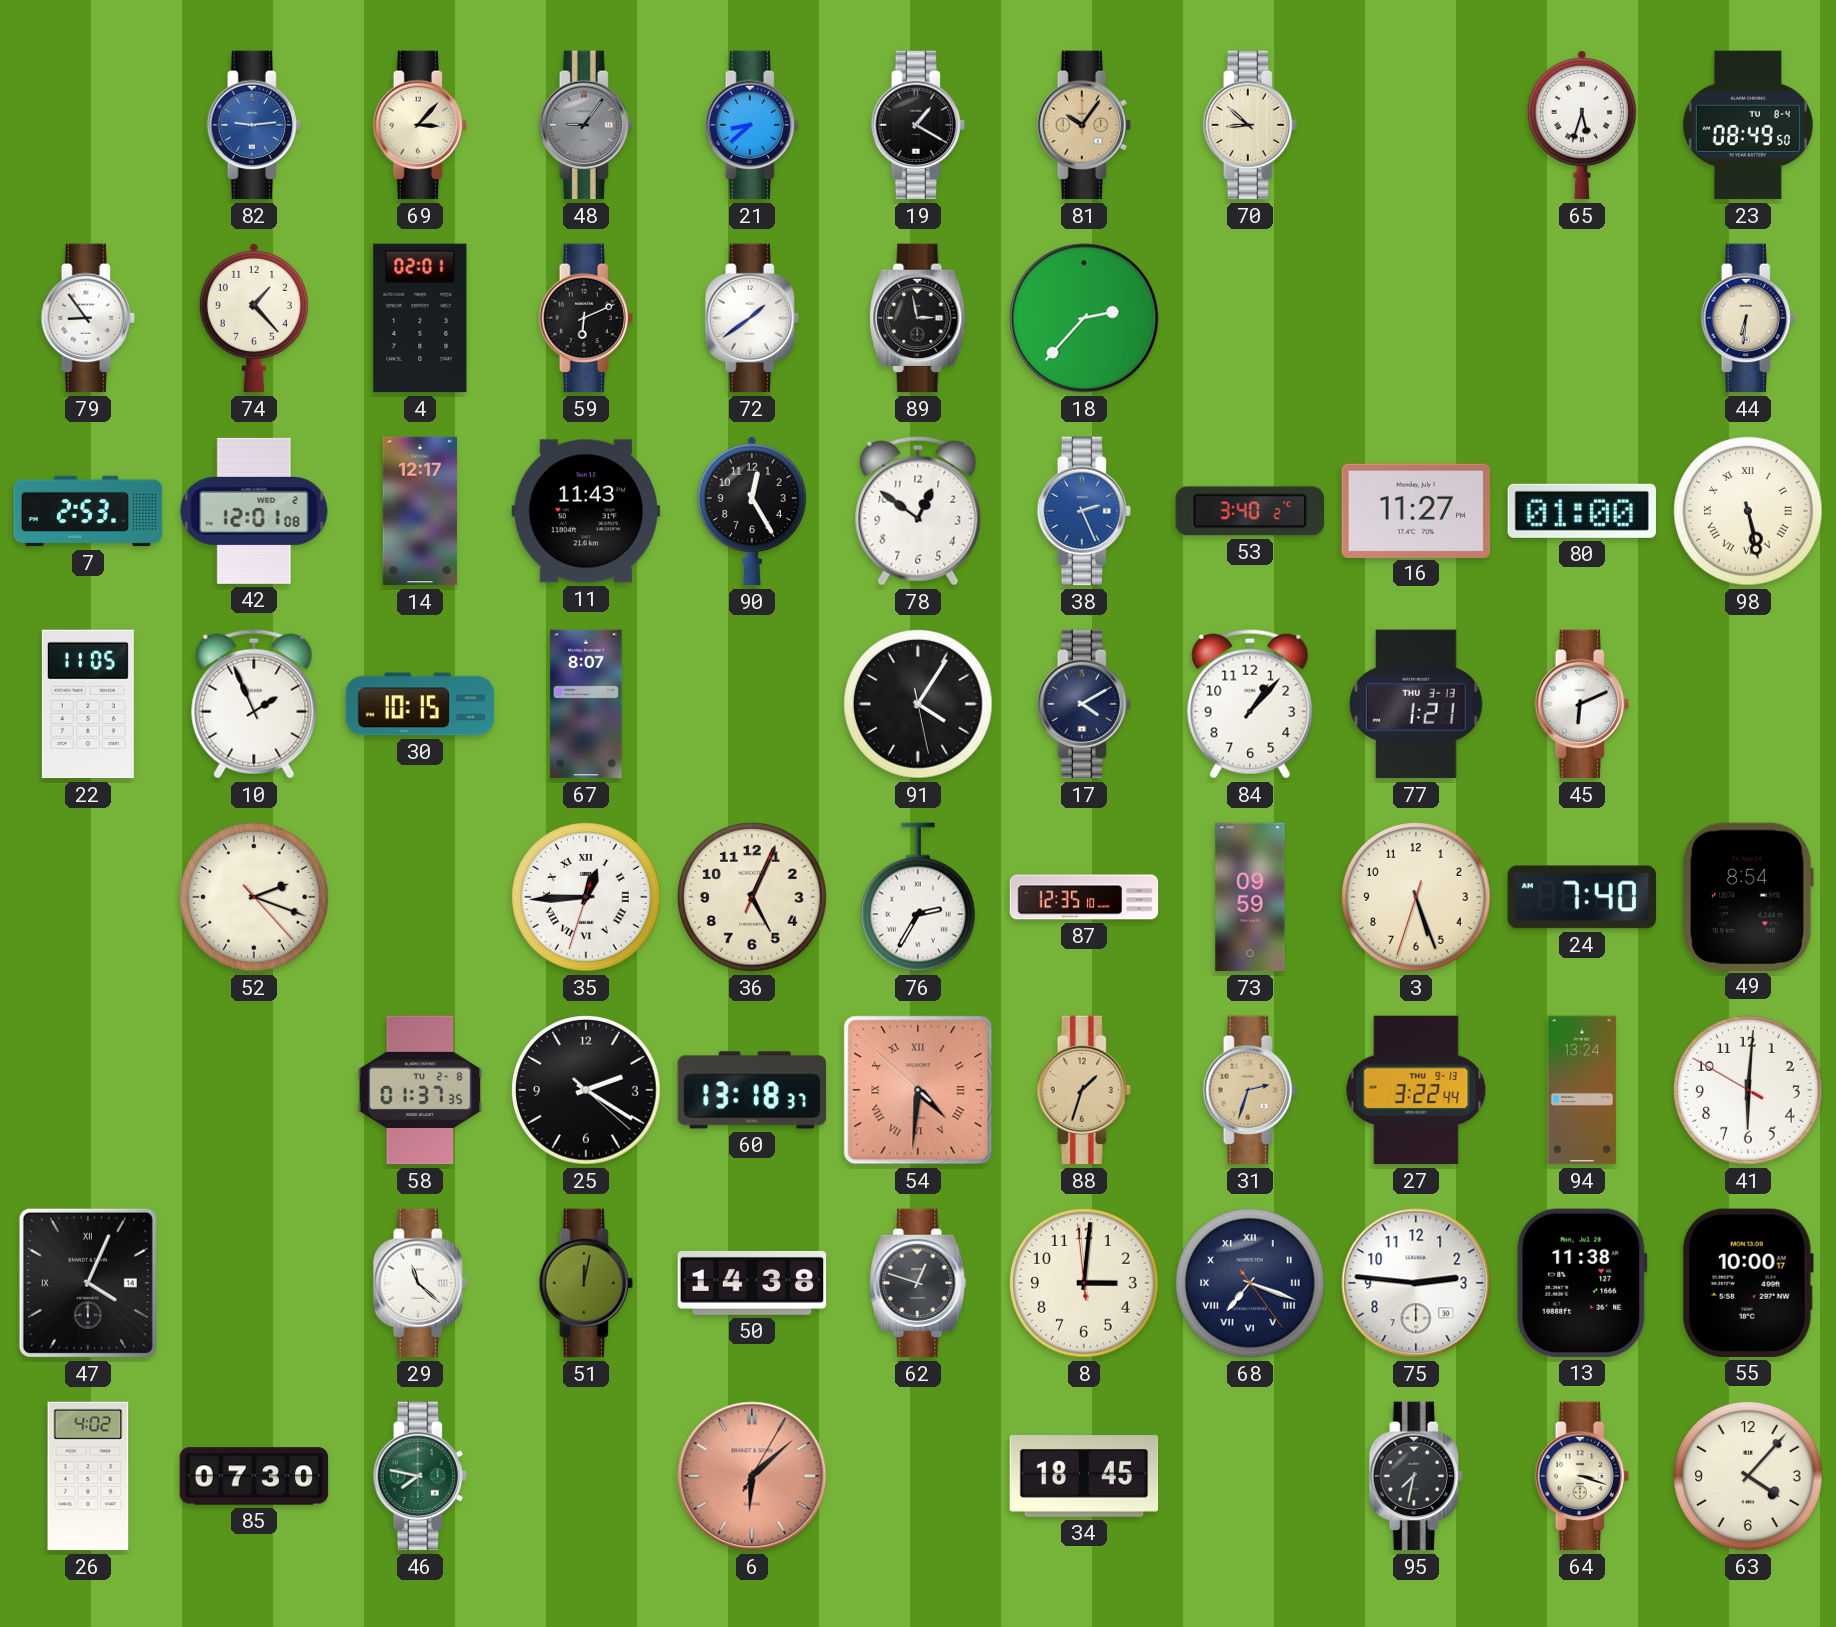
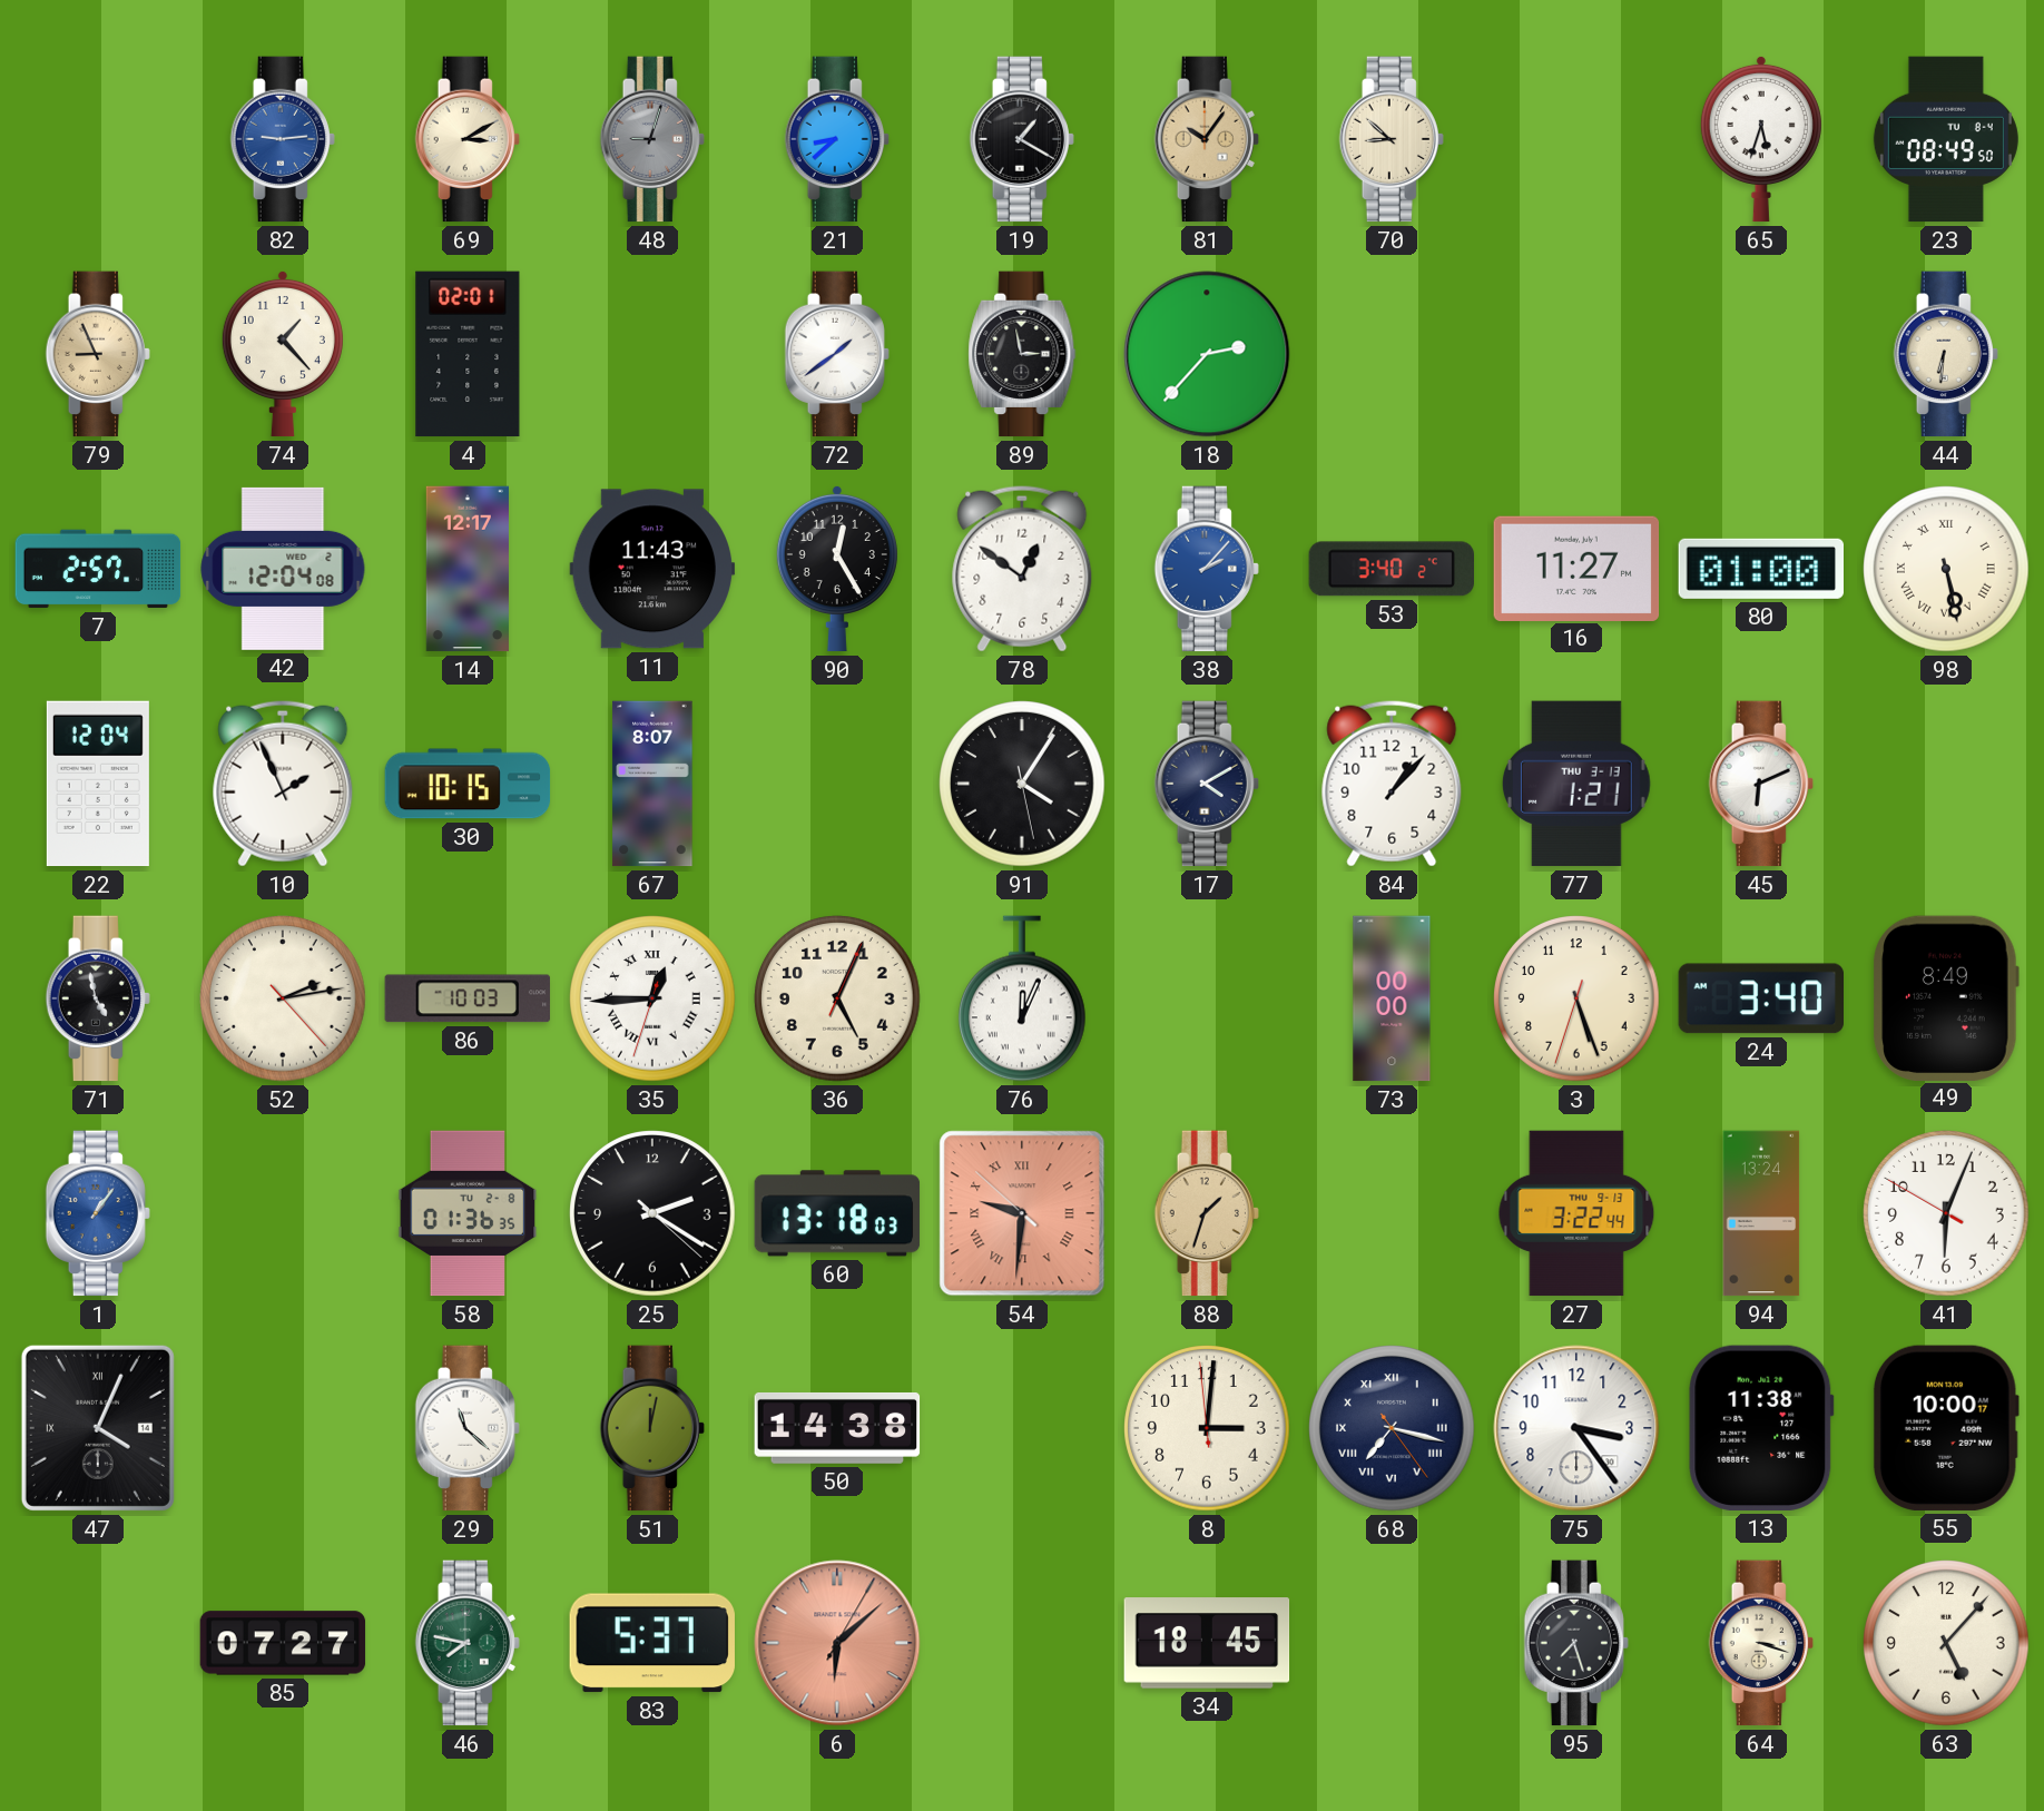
69: 3:07 -> 3:10 (468, 139)
48: 9:06 -> 9:03 (652, 139)
79: 8:54 -> 8:56 (98, 354)
79 dial: white -> champagne (98, 354)
59: 6:11 -> none (586, 318)
7: 2:53 -> 2:57 (98, 569)
42: 12:01 -> 12:04 (283, 569)
38: 2:26 -> 2:07 (1207, 569)
22: 11:05 -> 12:04 (98, 784)
71: none -> 4:58 (98, 998)
52: 2:18 -> 2:13 (283, 998)
86: none -> 10:03 (466, 998)
76: 2:35 -> 12:04 (1023, 998)
87: 12:35 -> none (1084, 897)
73: 09:59 -> 00:00 (1392, 998)
24: 7:40 -> 3:40 (1760, 998)
49: 8:54 -> 8:49 (1946, 997)
1: none -> 1:06 (98, 1213)
58: 01:37 -> 01:36 (468, 1213)
60: 13:18:37 -> 13:18:03 (837, 1213)
54: 4:30 -> 9:30 (1022, 1213)
31: 2:33 -> none (1250, 1090)
41: 6:00 -> 6:03 (1946, 1213)
62: 12:48 -> none (918, 1283)
68: 7:18 -> 7:17 (1392, 1428)
75: 2:46 -> 3:24 (1576, 1428)
26: 4:02 -> none (88, 1476)
85: 07:30 -> 07:27 (283, 1643)
83: none -> 5:37 (652, 1643)
95: 7:32 -> 7:27 (1576, 1643)
63: 4:07 -> 5:07 (1946, 1643)
